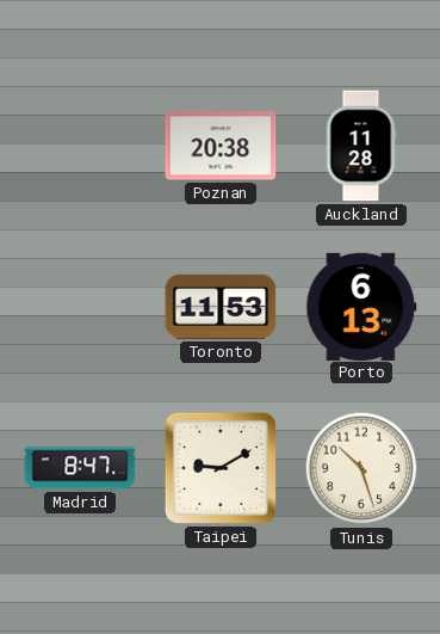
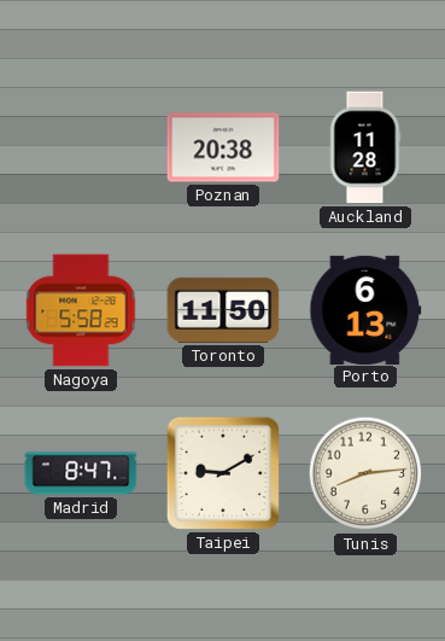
Nagoya: none -> 5:58 (81, 310)
Toronto: 11:53 -> 11:50 (223, 310)
Tunis: 10:27 -> 8:14 (365, 473)
